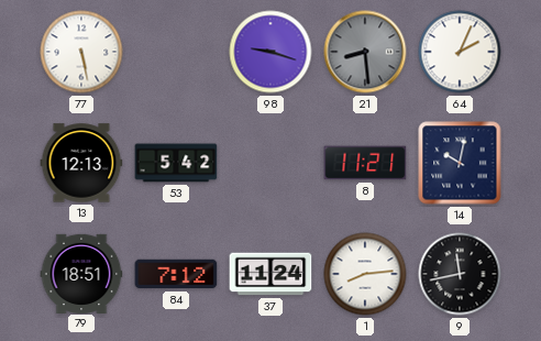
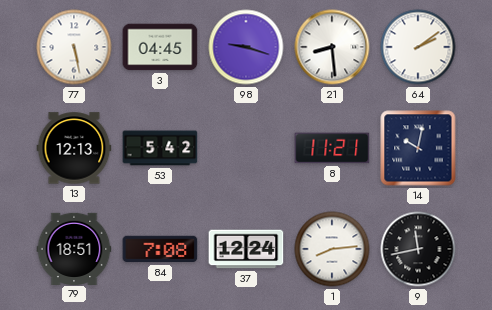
3: none -> 04:45 (160, 47)
21 dial: grey -> white (332, 47)
64: 2:04 -> 2:09 (418, 47)
84: 7:12 -> 7:08 (160, 249)
37: 11:24 -> 12:24 (246, 249)
